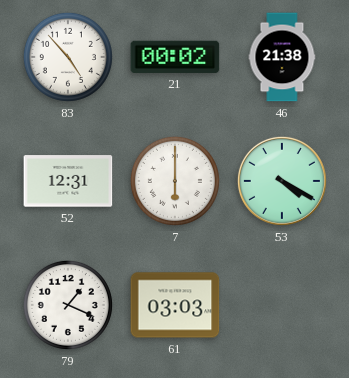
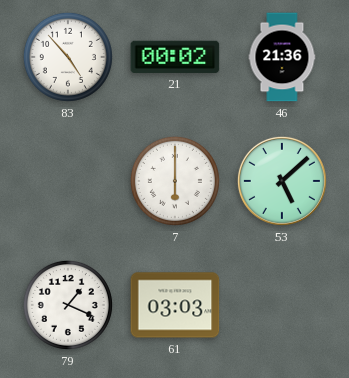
46: 21:38 -> 21:36 (282, 57)
52: 12:31 -> none (68, 181)
53: 4:20 -> 5:08 (282, 181)
